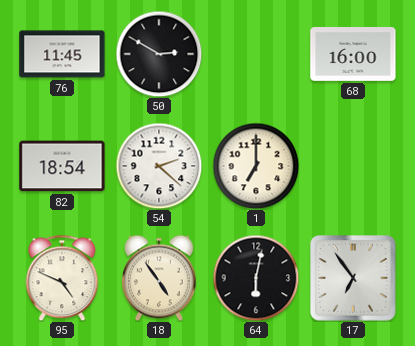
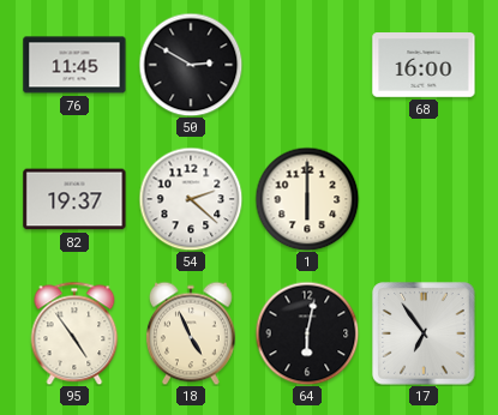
82: 18:54 -> 19:37 (74, 199)
1: 7:00 -> 6:00 (307, 199)
95: 4:49 -> 4:54 (74, 333)
18: 4:54 -> 4:56 (192, 333)
